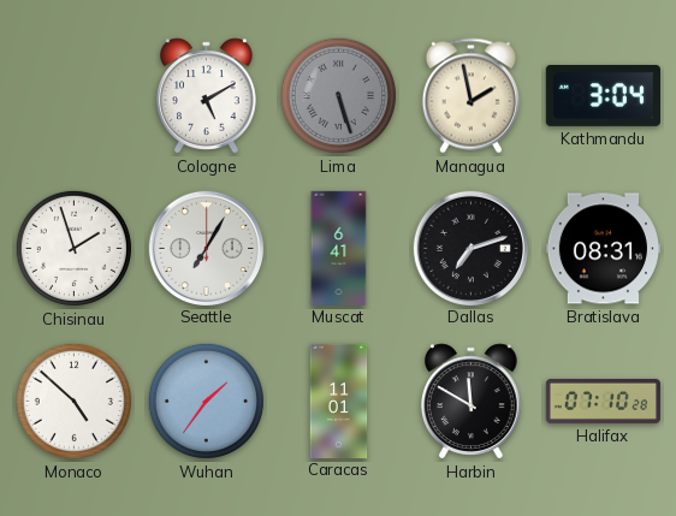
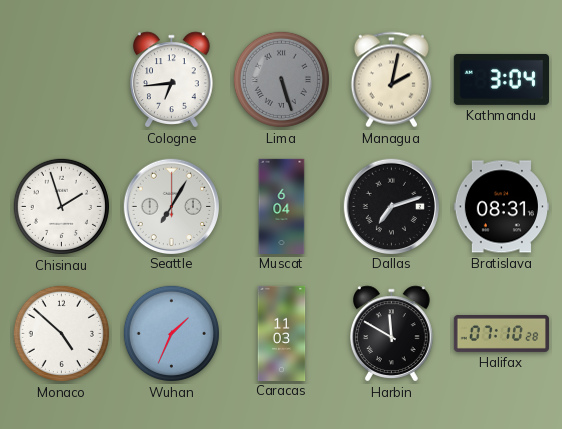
Cologne: 5:10 -> 6:44 (172, 80)
Managua: 1:58 -> 2:02 (391, 80)
Muscat: 6:41 -> 6:04 (282, 206)
Wuhan: 1:36 -> 1:34 (171, 333)
Caracas: 11:01 -> 11:03 (282, 333)
